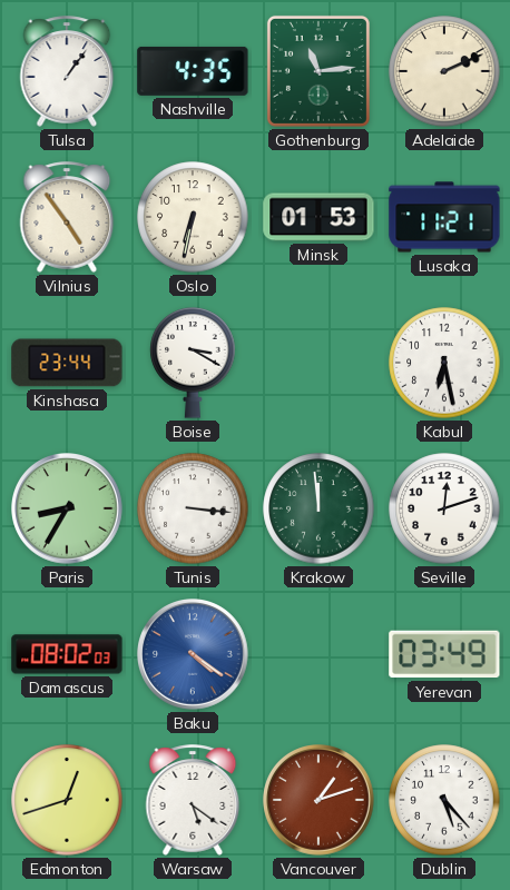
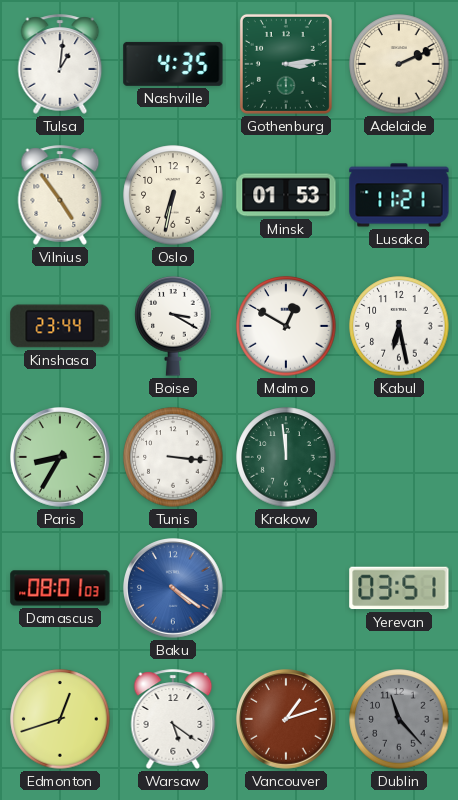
Tulsa: 1:06 -> 1:01 (60, 64)
Gothenburg: 11:14 -> 3:14 (286, 64)
Malmo: none -> 12:50 (286, 326)
Seville: 12:12 -> none (444, 508)
Damascus: 08:02 -> 08:01 (60, 588)
Yerevan: 03:49 -> 03:51 (399, 588)
Dublin: 5:23 -> 11:23 (399, 719)
Dublin dial: white -> grey (399, 719)
